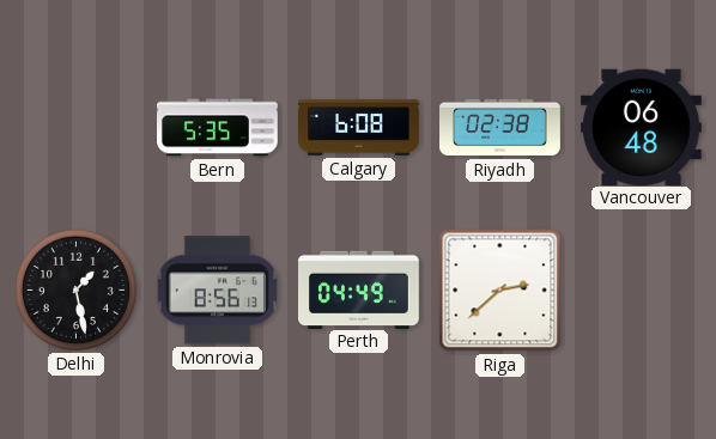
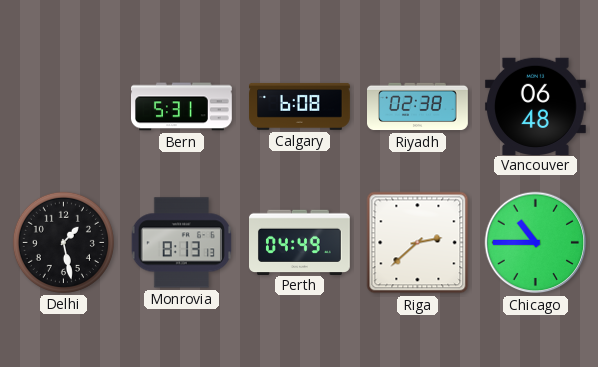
Bern: 5:35 -> 5:31 (182, 107)
Monrovia: 8:56 -> 8:13 (181, 243)
Chicago: none -> 10:45 (536, 243)
